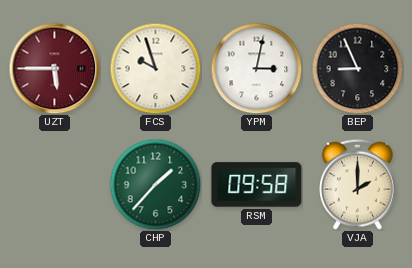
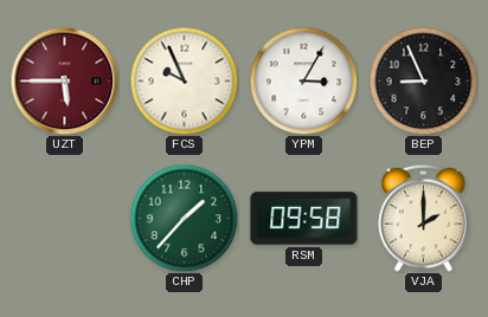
FCS: 9:57 -> 9:56 (184, 80)
YPM: 3:02 -> 3:05 (303, 80)
